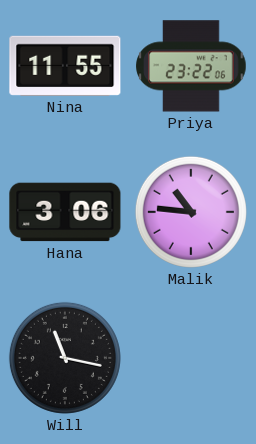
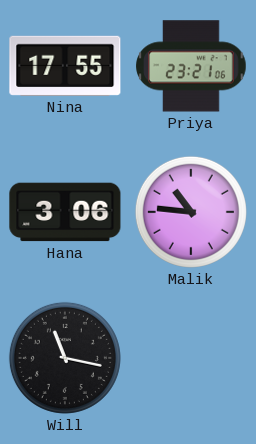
Nina: 11:55 -> 17:55 (65, 66)
Priya: 23:22 -> 23:21 (191, 66)
